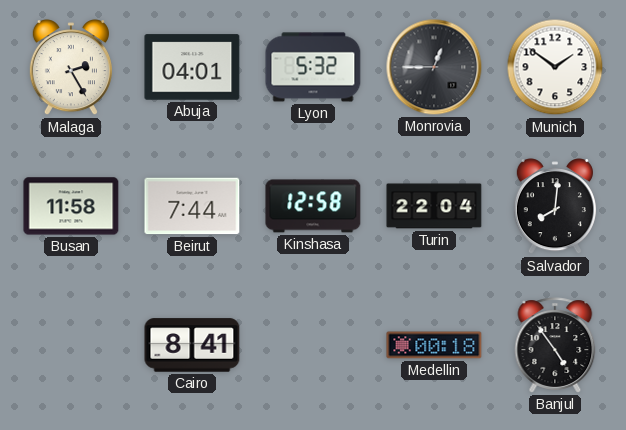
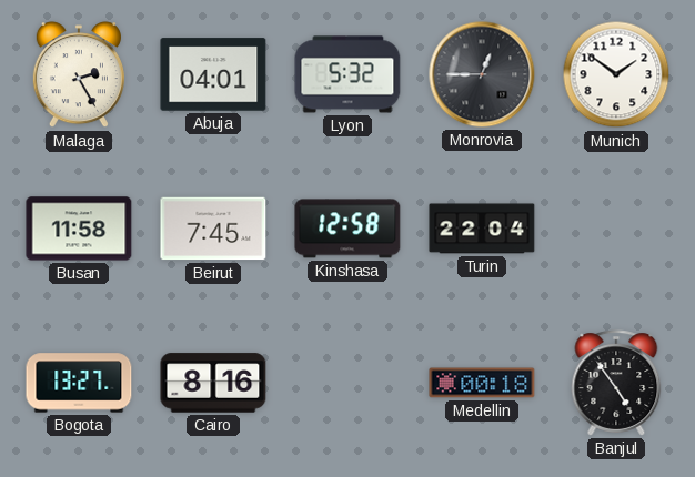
Beirut: 7:44 -> 7:45 (213, 229)
Salvador: 8:01 -> none (555, 207)
Bogota: none -> 13:27 (79, 383)
Cairo: 8:41 -> 8:16 (213, 383)
